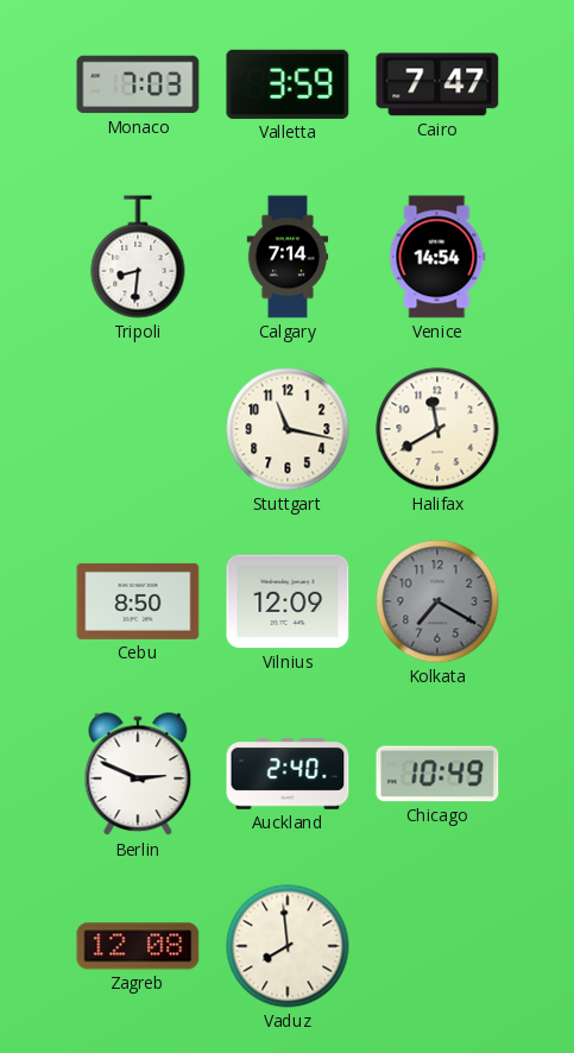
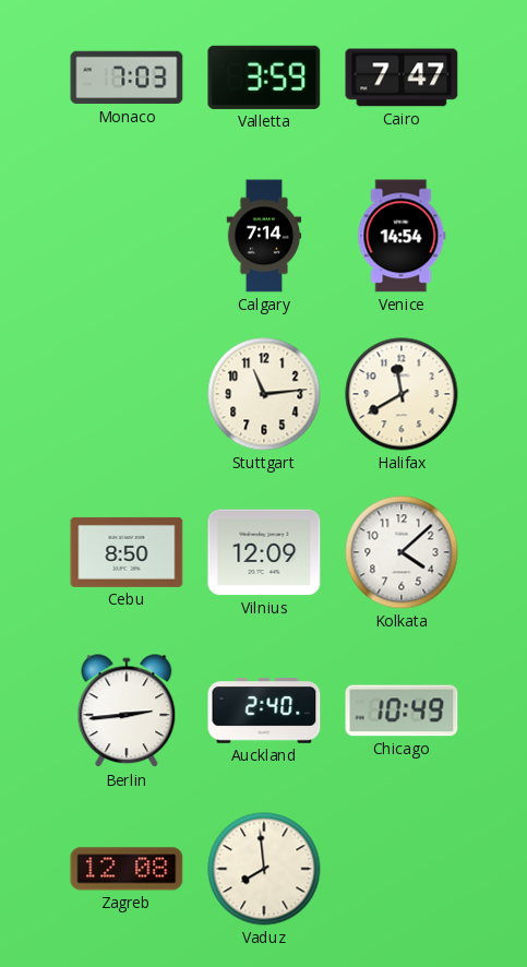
Tripoli: 8:31 -> none (138, 257)
Stuttgart: 11:17 -> 11:14 (264, 394)
Kolkata: 7:20 -> 4:08 (402, 552)
Kolkata dial: grey -> white (402, 552)
Berlin: 2:49 -> 2:44 (127, 712)
